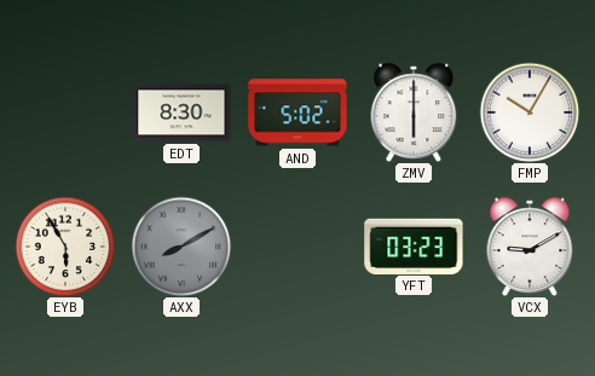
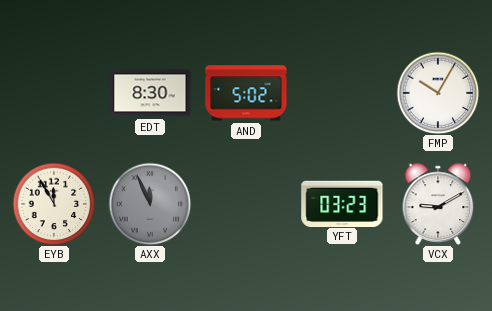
ZMV: 6:00 -> none (414, 112)
EYB: 5:55 -> 11:55 (54, 204)
AXX: 8:10 -> 11:56 (150, 204)
